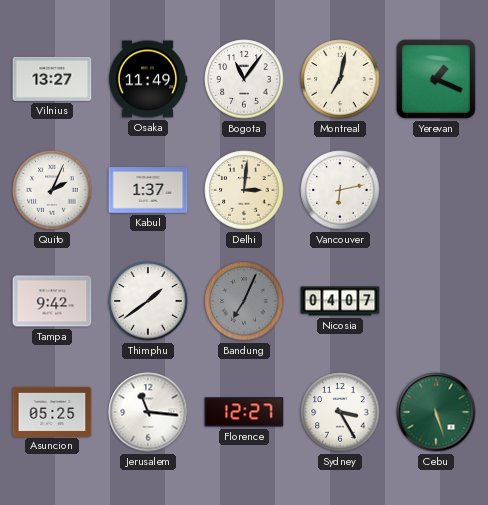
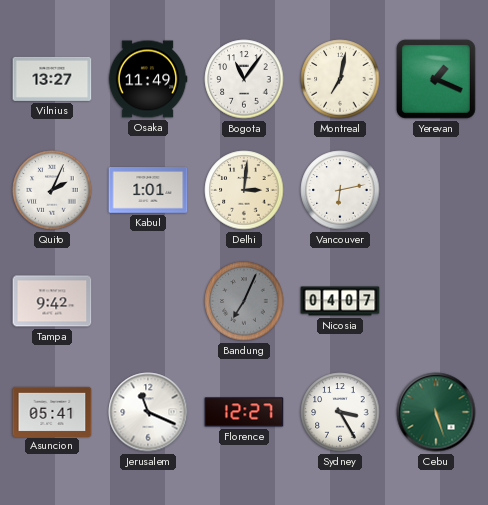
Kabul: 1:37 -> 1:01 (148, 190)
Thimphu: 1:39 -> none (148, 301)
Asuncion: 05:25 -> 05:41 (52, 411)
Jerusalem: 11:16 -> 11:19 (148, 412)
